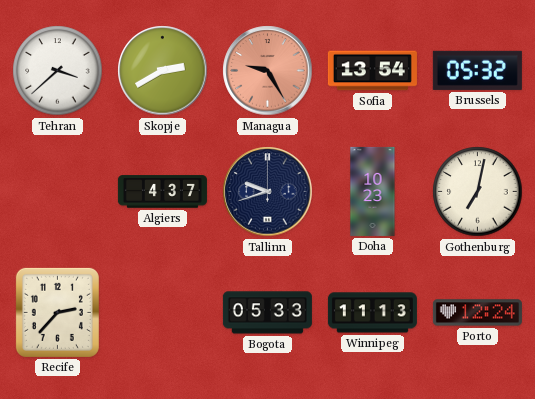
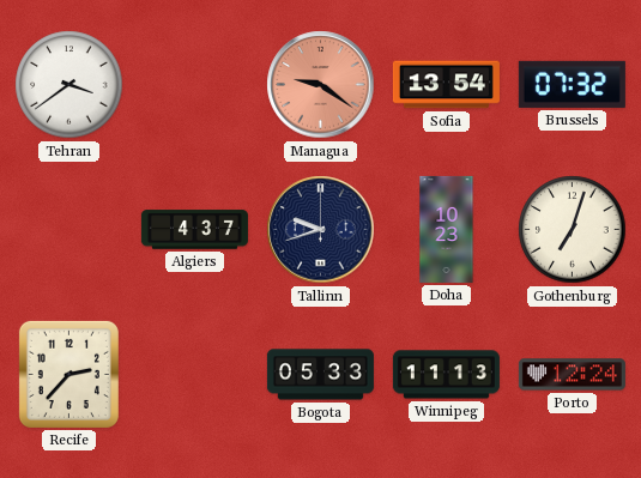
Tehran: 3:38 -> 3:39 (69, 85)
Skopje: 2:40 -> none (163, 71)
Managua: 9:25 -> 9:21 (321, 85)
Brussels: 05:32 -> 07:32 (572, 84)
Gothenburg: 7:02 -> 7:03 (573, 230)
